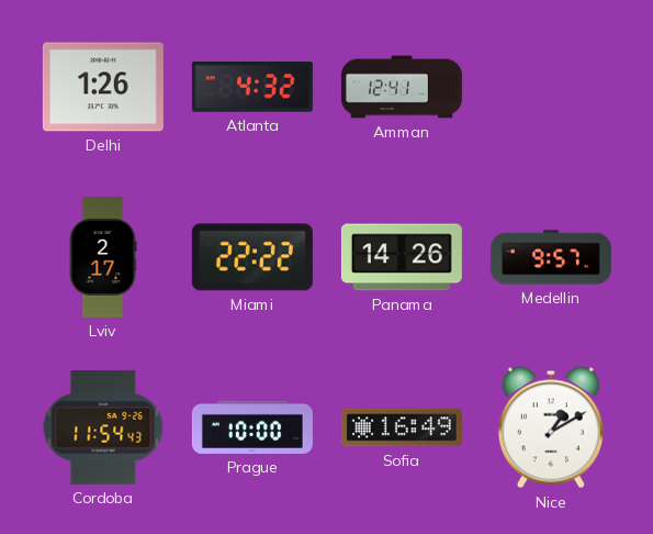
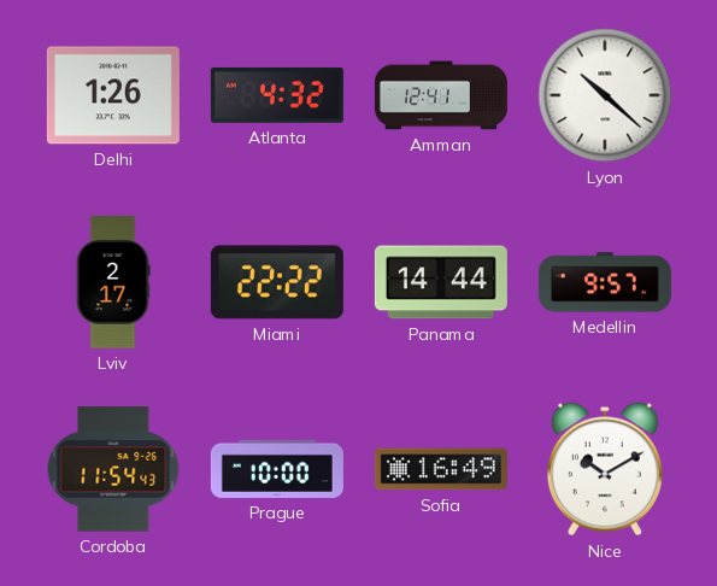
Lyon: none -> 10:22 (605, 95)
Panama: 14:26 -> 14:44 (441, 282)
Nice: 1:10 -> 10:10 (605, 469)
